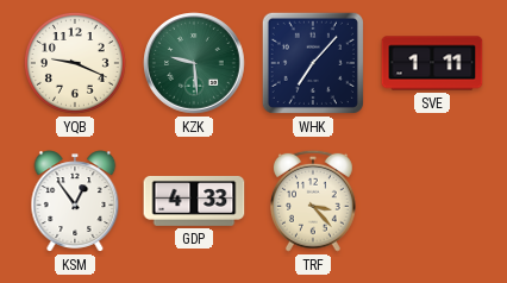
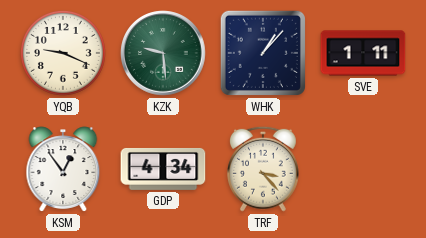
WHK: 7:07 -> 1:07 (263, 53)
GDP: 4:33 -> 4:34 (163, 169)
